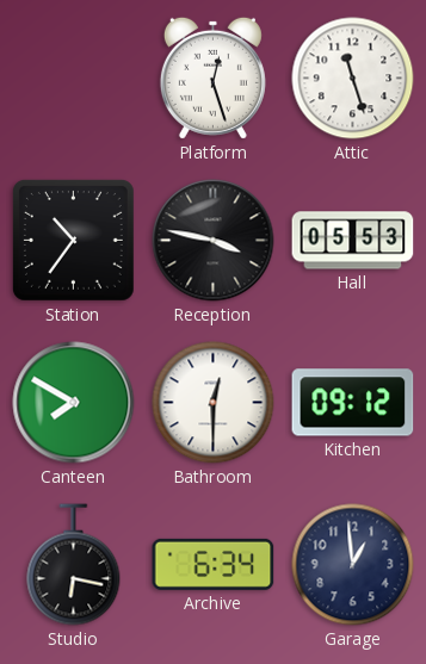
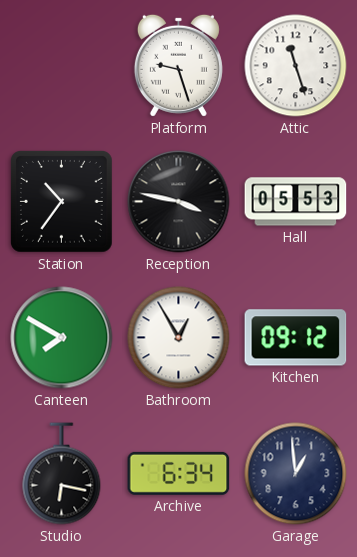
Platform: 12:27 -> 9:27 (178, 65)
Bathroom: 12:30 -> 12:55 (179, 338)
